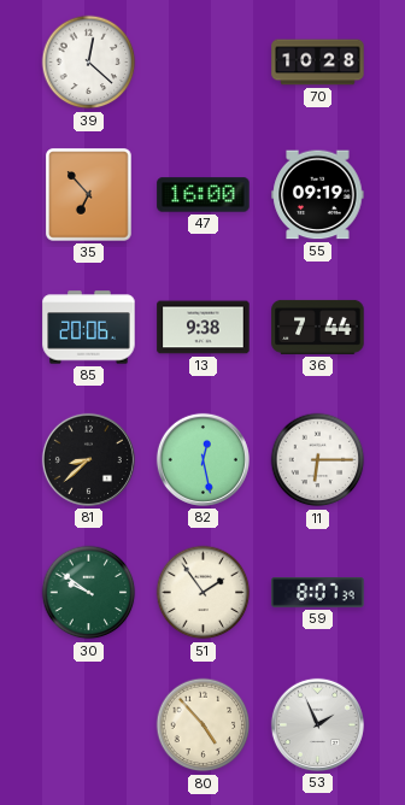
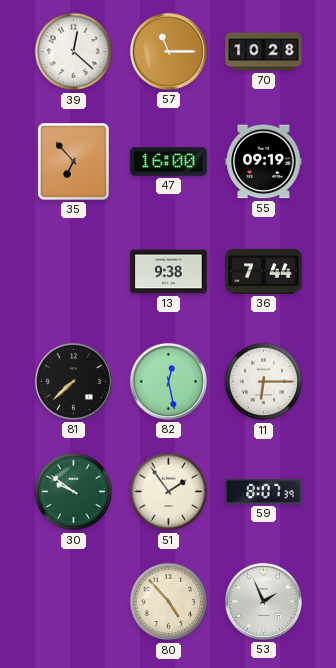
57: none -> 11:15 (168, 51)
85: 20:06 -> none (89, 328)
81: 8:38 -> 7:38 (73, 381)
